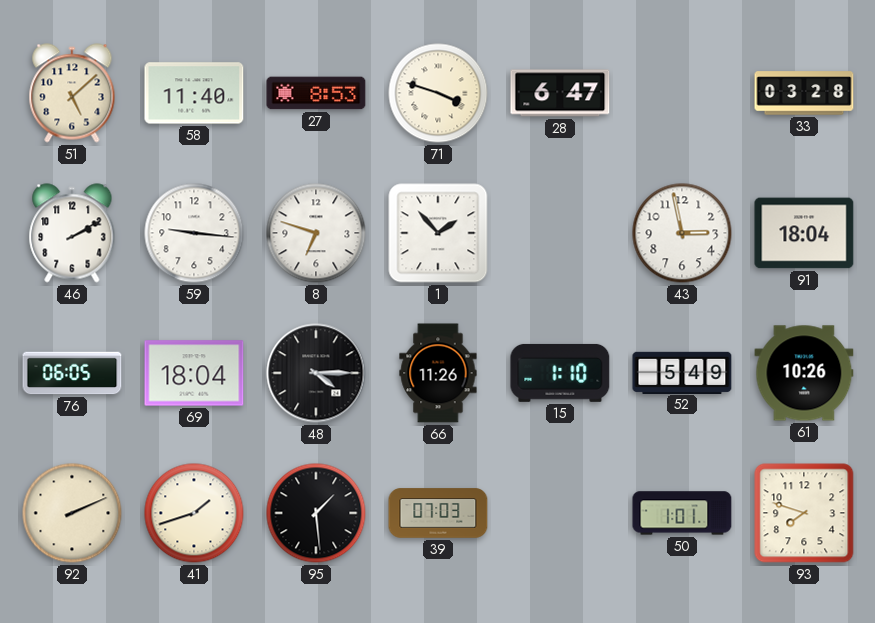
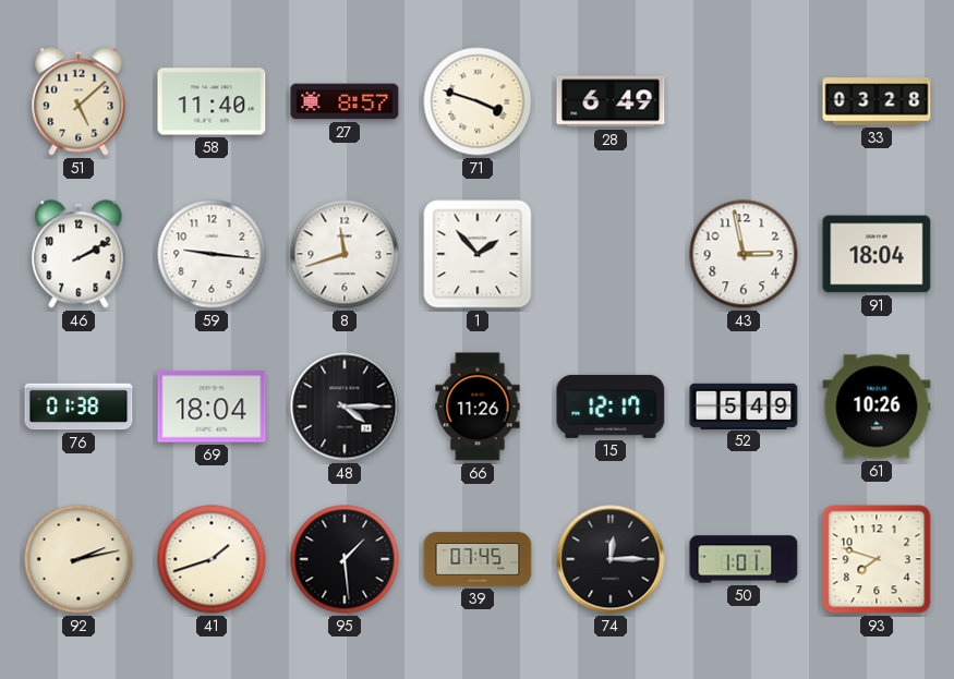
27: 8:53 -> 8:57 (345, 101)
28: 6:47 -> 6:49 (611, 101)
8: 6:48 -> 11:42 (345, 254)
76: 06:05 -> 01:38 (79, 407)
15: 1:10 -> 12:17 (611, 407)
92: 2:11 -> 2:13 (79, 559)
39: 07:03 -> 07:45 (478, 559)
74: none -> 12:15 (611, 559)
